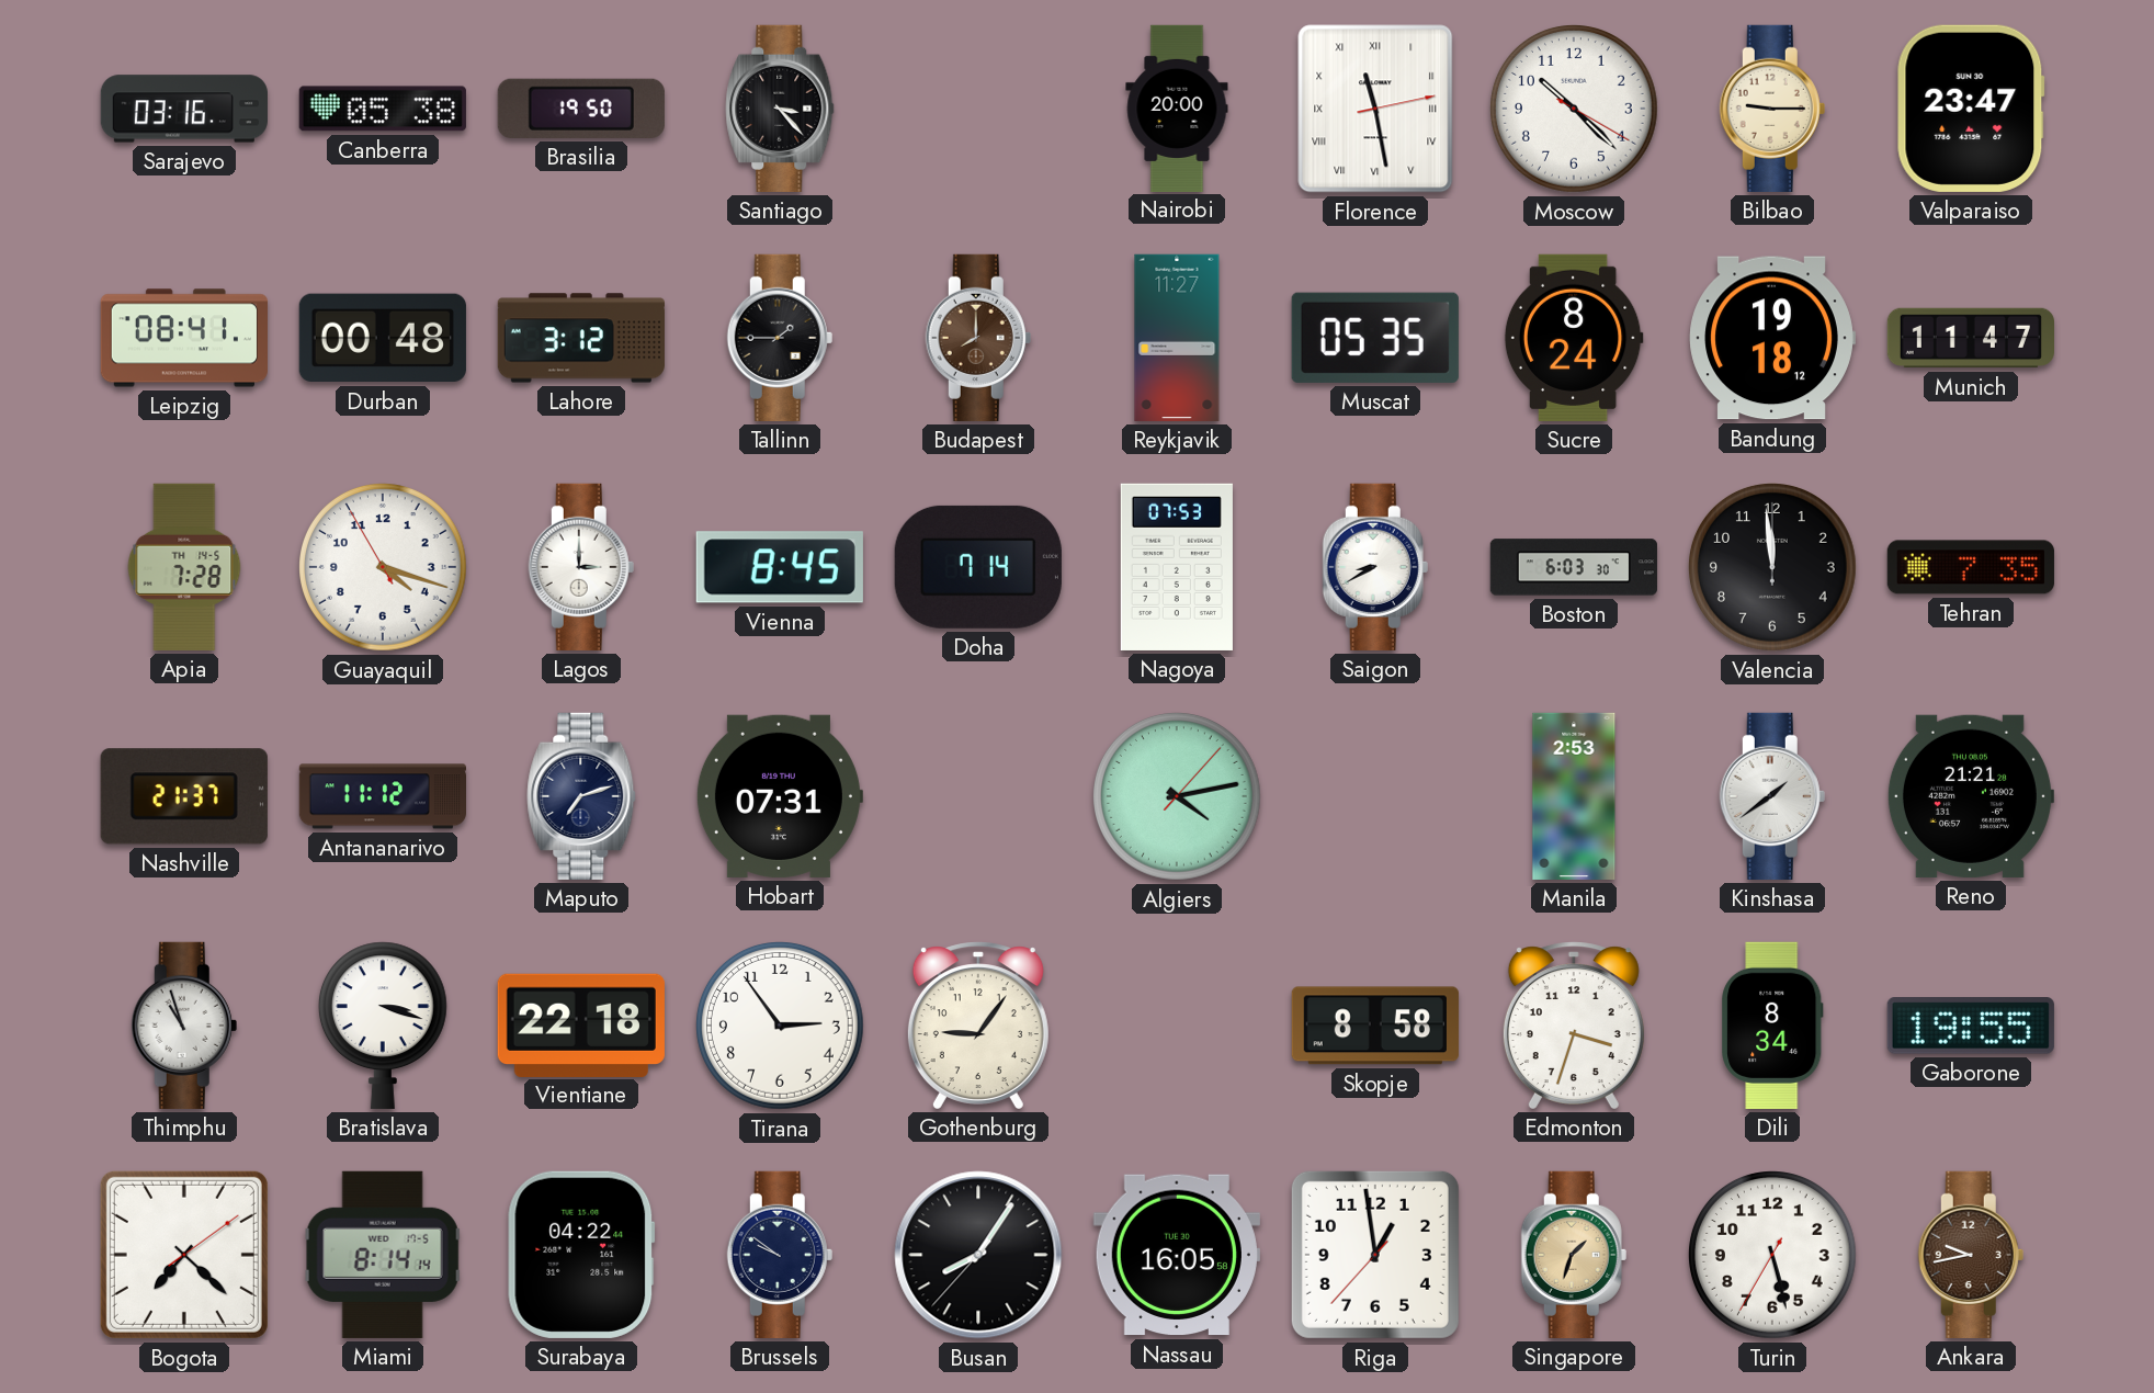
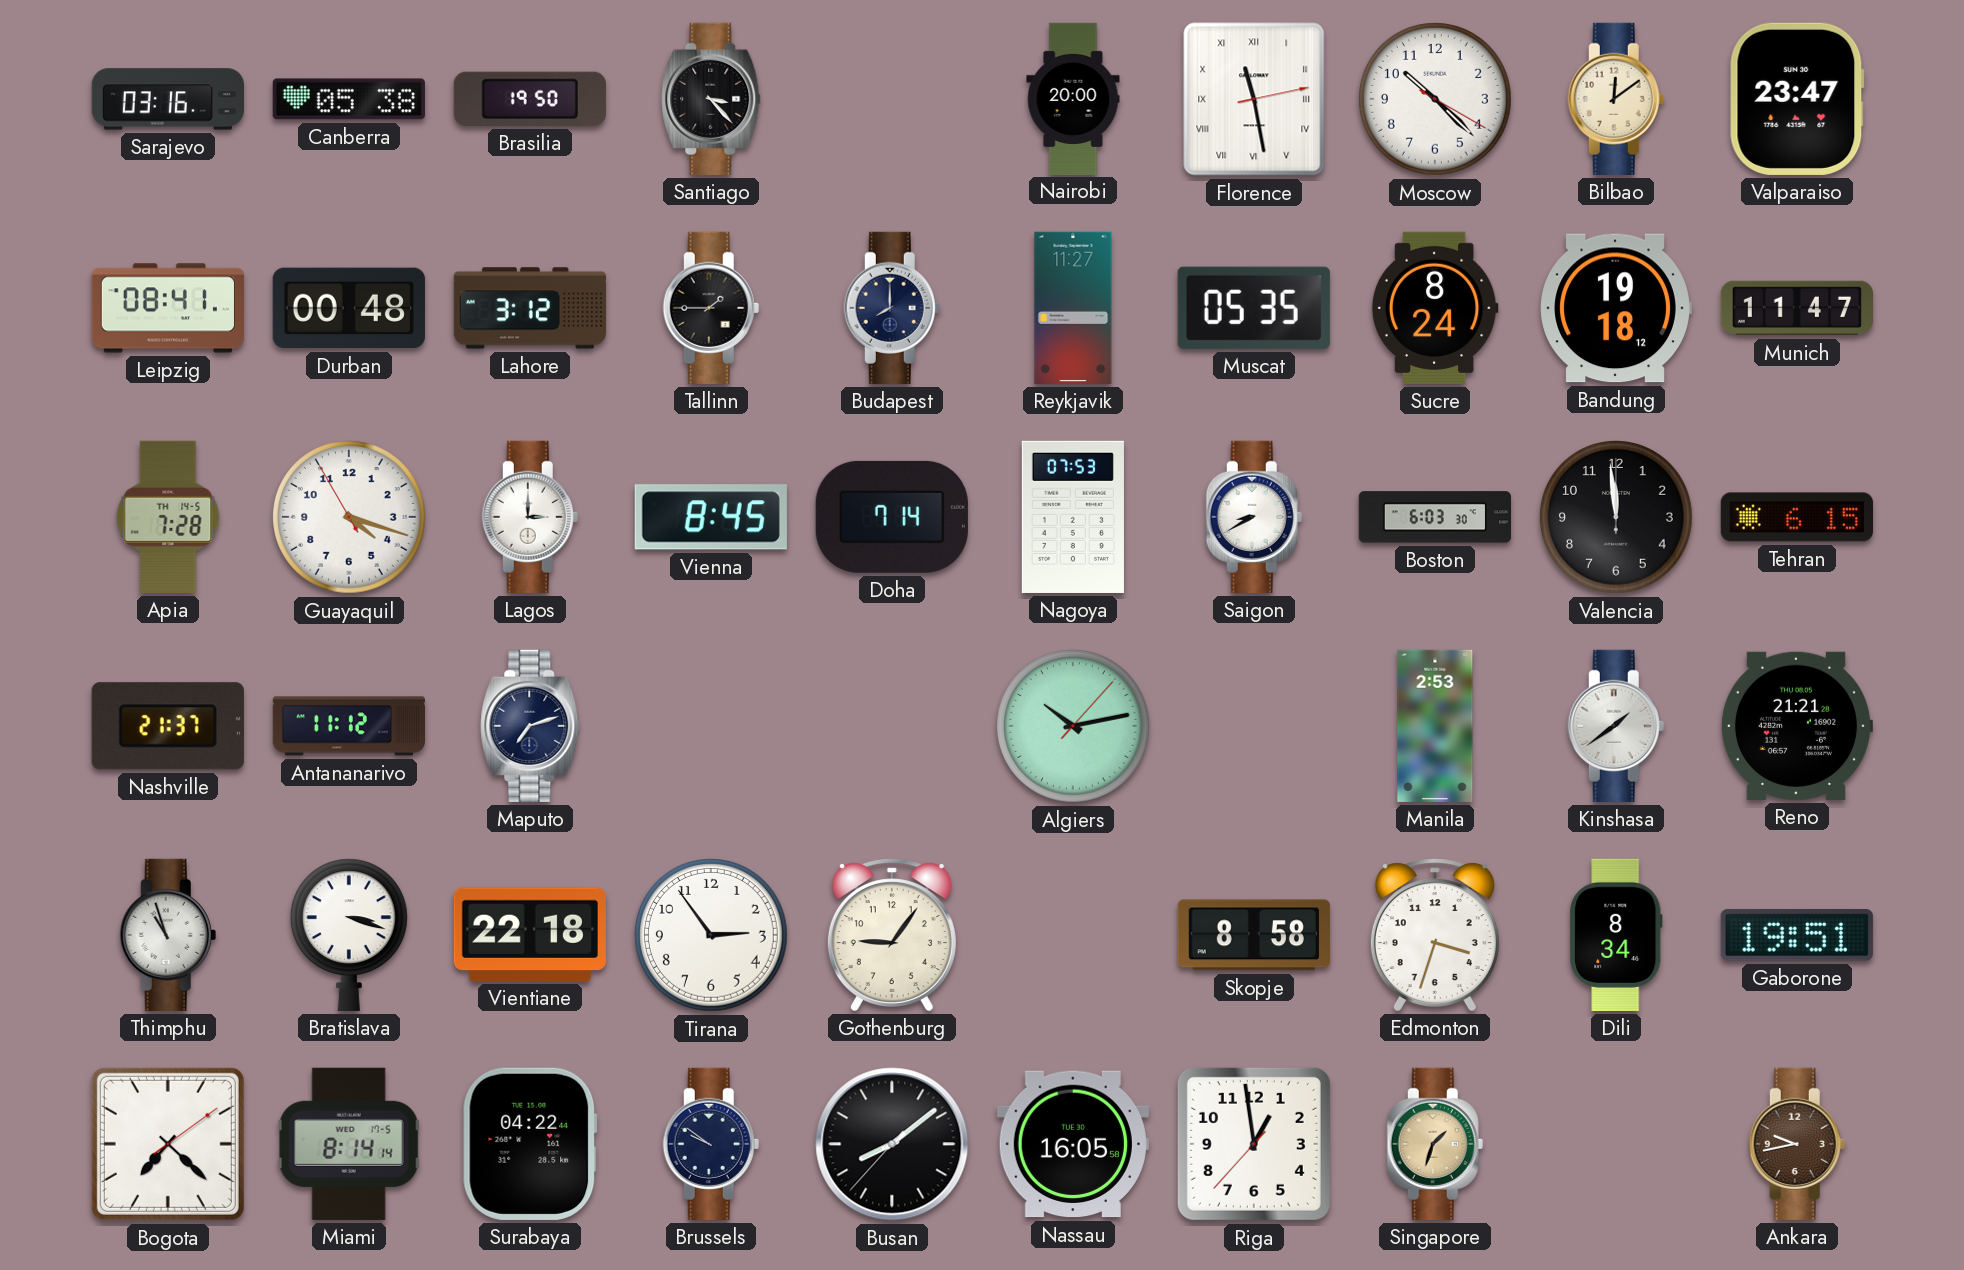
Bilbao: 9:15 -> 12:09 (1616, 99)
Budapest dial: brown -> navy (892, 308)
Tehran: 7:35 -> 6:15 (1797, 517)
Hobart: 07:31 -> none (779, 796)
Algiers: 4:13 -> 10:13 (1074, 727)
Gaborone: 19:55 -> 19:51 (1797, 936)
Busan: 8:05 -> 8:08 (892, 1144)
Turin: 5:27 -> none (1773, 1256)
